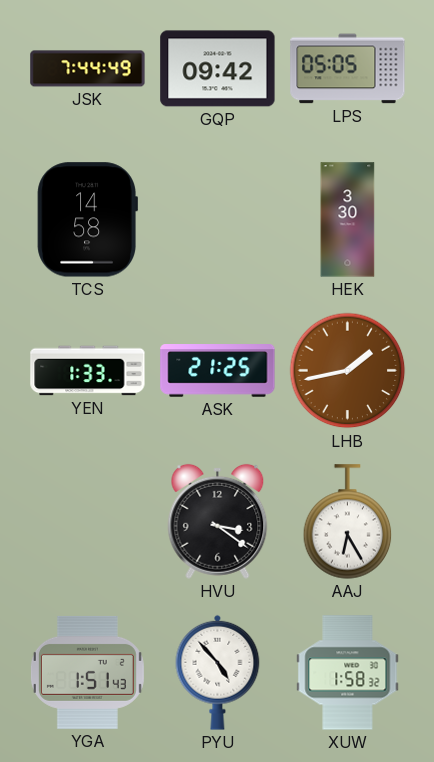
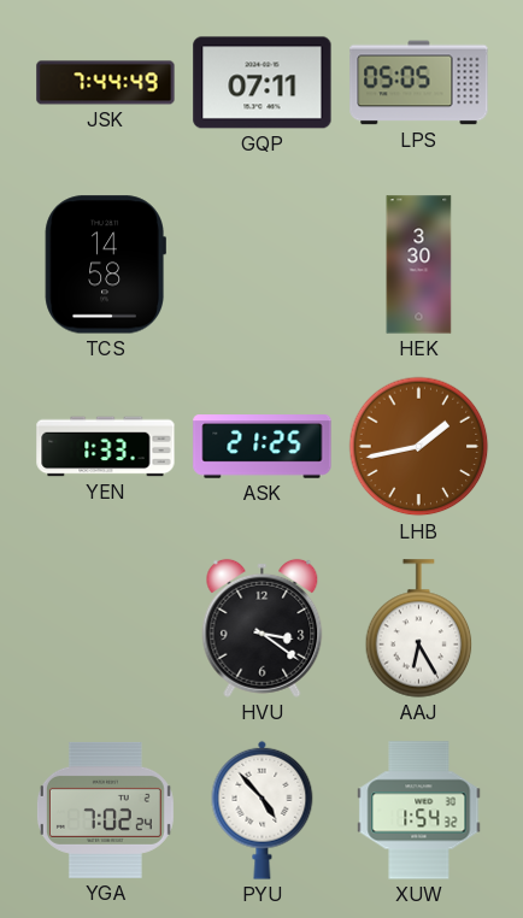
GQP: 09:42 -> 07:11 (263, 83)
YGA: 1:51 -> 7:02 (105, 810)
XUW: 1:58 -> 1:54 (419, 811)
